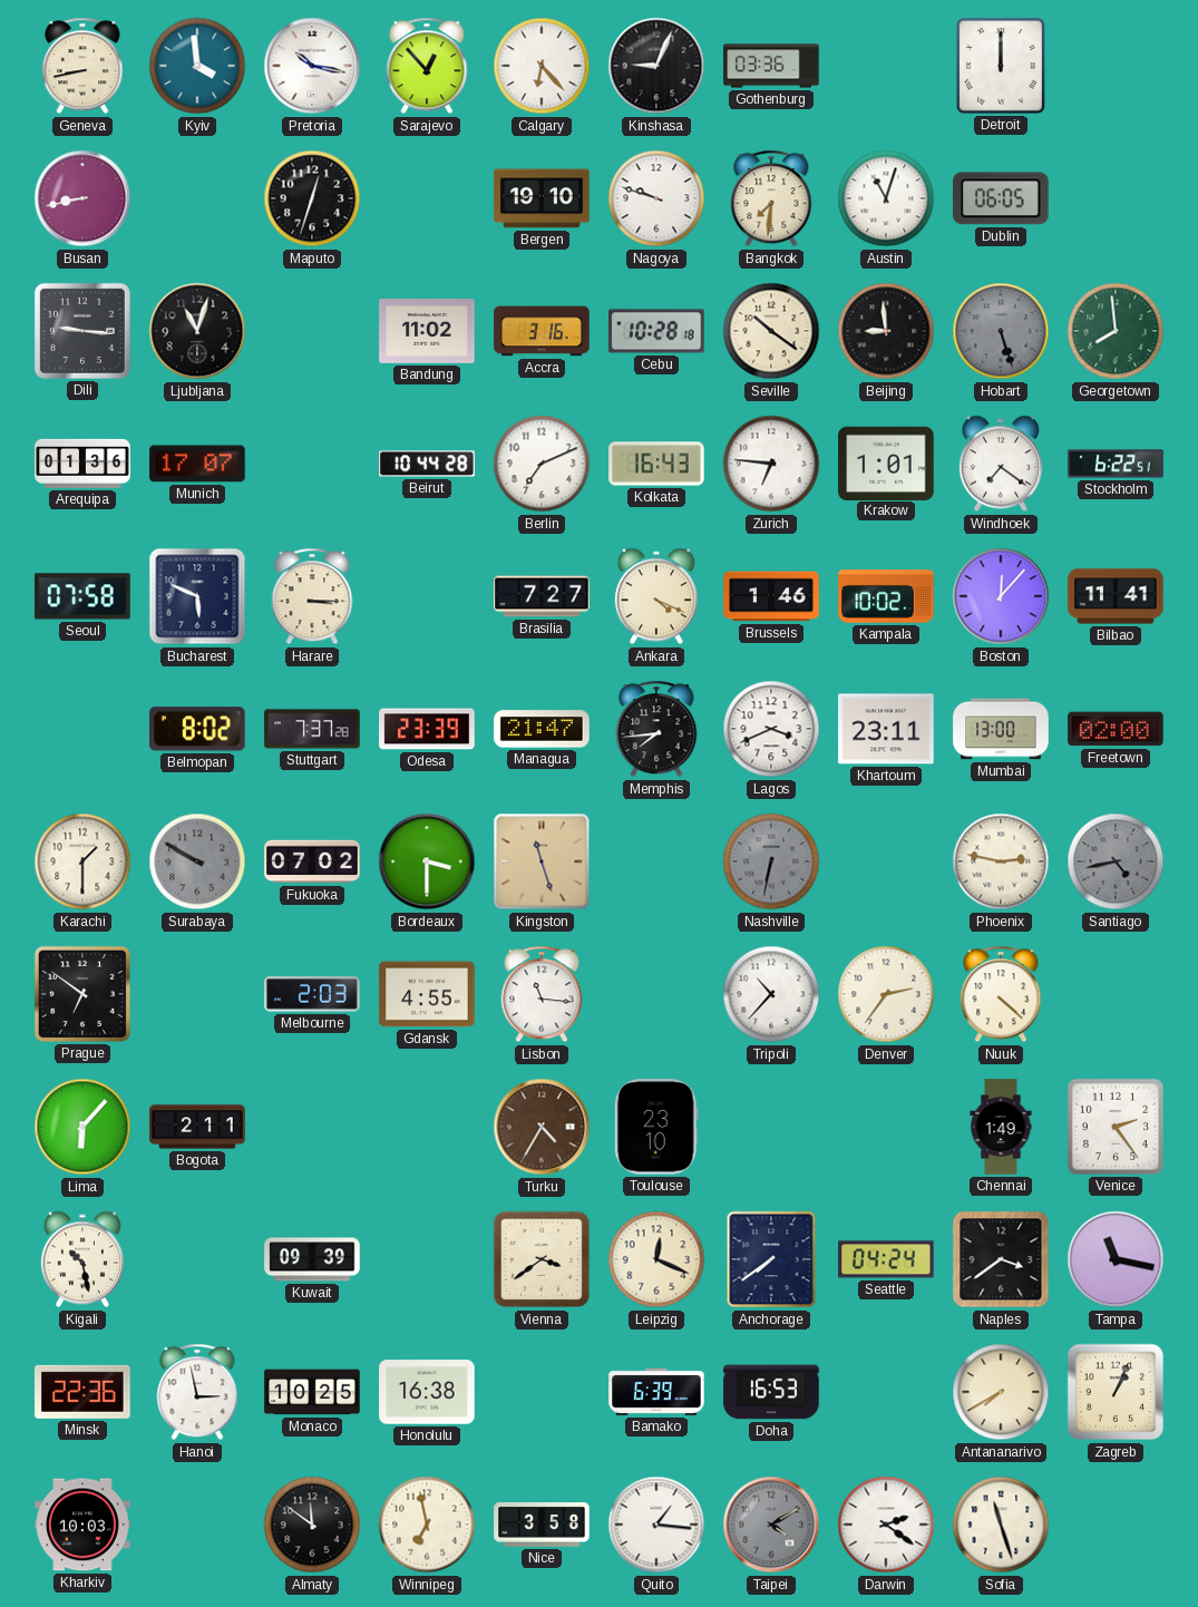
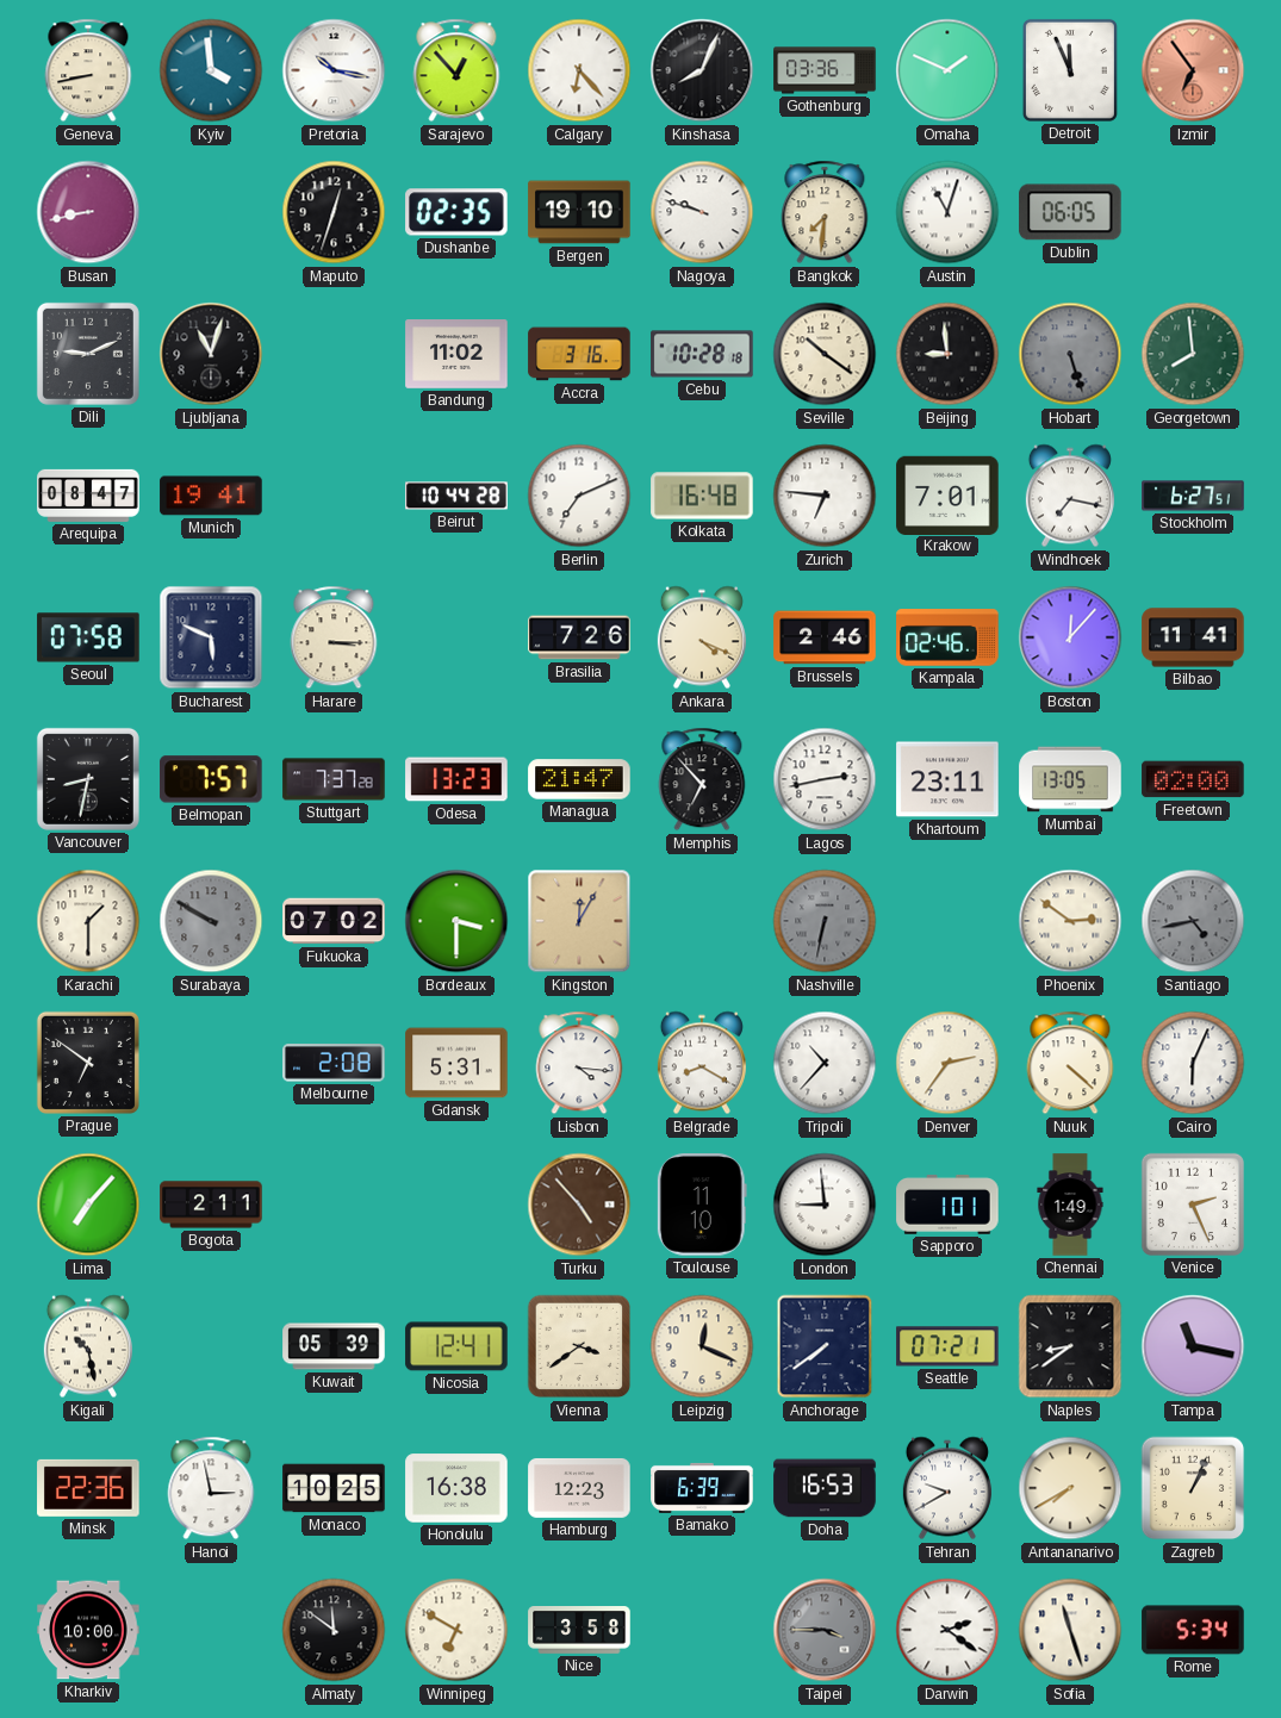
Kinshasa: 9:04 -> 8:04 (702, 70)
Omaha: none -> 1:49 (947, 70)
Detroit: 12:00 -> 11:56 (1070, 70)
Izmir: none -> 6:54 (1193, 70)
Dushanbe: none -> 02:35 (456, 212)
Dili: 9:16 -> 9:11 (88, 354)
Arequipa: 01:36 -> 08:47 (88, 496)
Munich: 17:07 -> 19:41 (211, 496)
Kolkata: 16:43 -> 16:48 (702, 496)
Krakow: 1:01 -> 7:01 (947, 494)
Windhoek: 7:21 -> 7:17 (1070, 496)
Stockholm: 6:22 -> 6:27 (1193, 496)
Brasilia: 7:27 -> 7:26 (579, 637)
Brussels: 1:46 -> 2:46 (825, 637)
Kampala: 10:02 -> 02:46 (947, 637)
Vancouver: none -> 8:32 (88, 779)
Belmopan: 8:02 -> 7:57 (211, 779)
Odesa: 23:39 -> 13:23 (456, 779)
Memphis: 7:44 -> 6:53 (702, 779)
Lagos: 3:41 -> 2:43 (825, 779)
Mumbai: 13:00 -> 13:05 (1070, 779)
Kingston: 11:27 -> 12:05 (579, 921)
Phoenix: 2:47 -> 2:51 (1070, 921)
Melbourne: 2:03 -> 2:08 (334, 1063)
Gdansk: 4:55 -> 5:31 (456, 1063)
Lisbon: 11:16 -> 4:16 (579, 1063)
Belgrade: none -> 8:20 (702, 1063)
Cairo: none -> 6:04 (1193, 1063)
Lima: 6:07 -> 7:07 (88, 1205)
Turku: 4:35 -> 4:53 (579, 1205)
Toulouse: 23:10 -> 11:10 (702, 1205)
London: none -> 8:59 (825, 1205)
Sapporo: none -> 1:01 (947, 1205)
Venice: 2:24 -> 2:26 (1193, 1205)
Kuwait: 09:39 -> 05:39 (334, 1346)
Nicosia: none -> 12:41 (456, 1346)
Seattle: 04:24 -> 07:21 (947, 1346)
Naples: 3:39 -> 8:39 (1070, 1346)
Hamburg: none -> 12:23 (579, 1488)
Tehran: none -> 9:40 (947, 1488)
Kharkiv: 10:03 -> 10:00 (88, 1630)
Winnipeg: 6:58 -> 6:50 (456, 1630)
Quito: 1:16 -> none (656, 1525)
Taipei: 4:10 -> 3:45 (825, 1630)
Rome: none -> 5:34 (1193, 1630)
